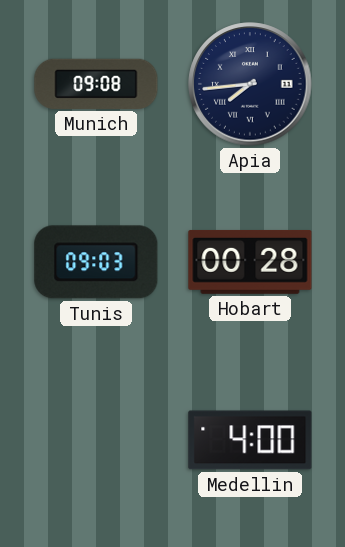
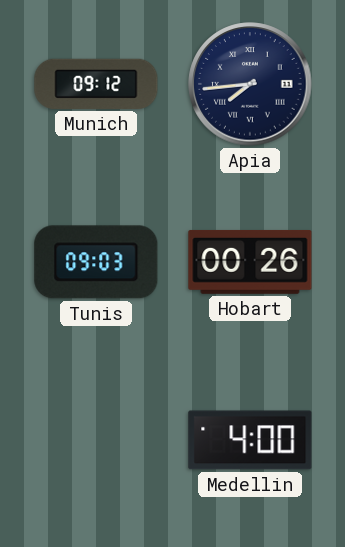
Munich: 09:08 -> 09:12 (96, 84)
Hobart: 00:28 -> 00:26 (250, 262)
